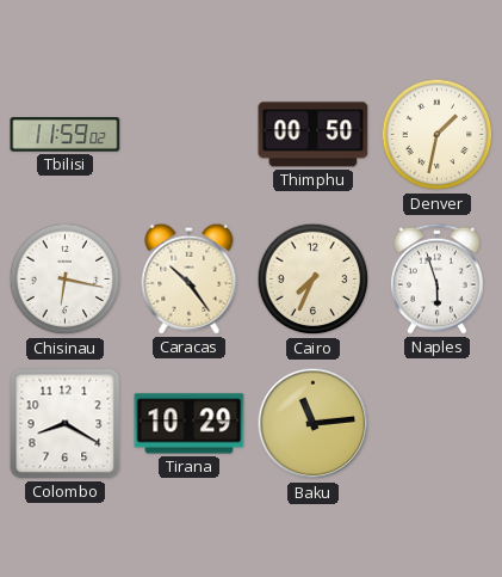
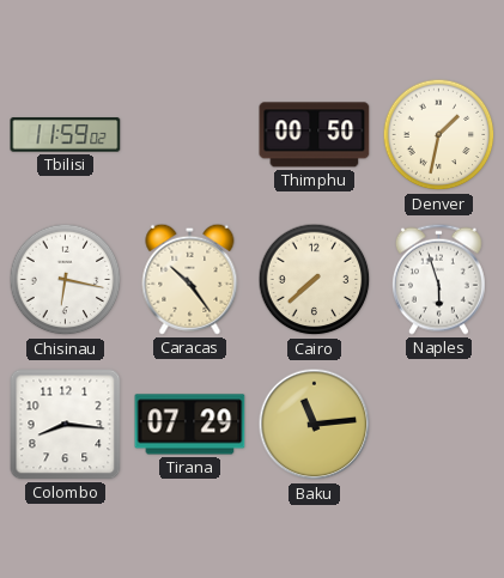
Cairo: 7:34 -> 7:38 (315, 280)
Colombo: 8:20 -> 8:16 (66, 425)
Tirana: 10:29 -> 07:29 (190, 425)
